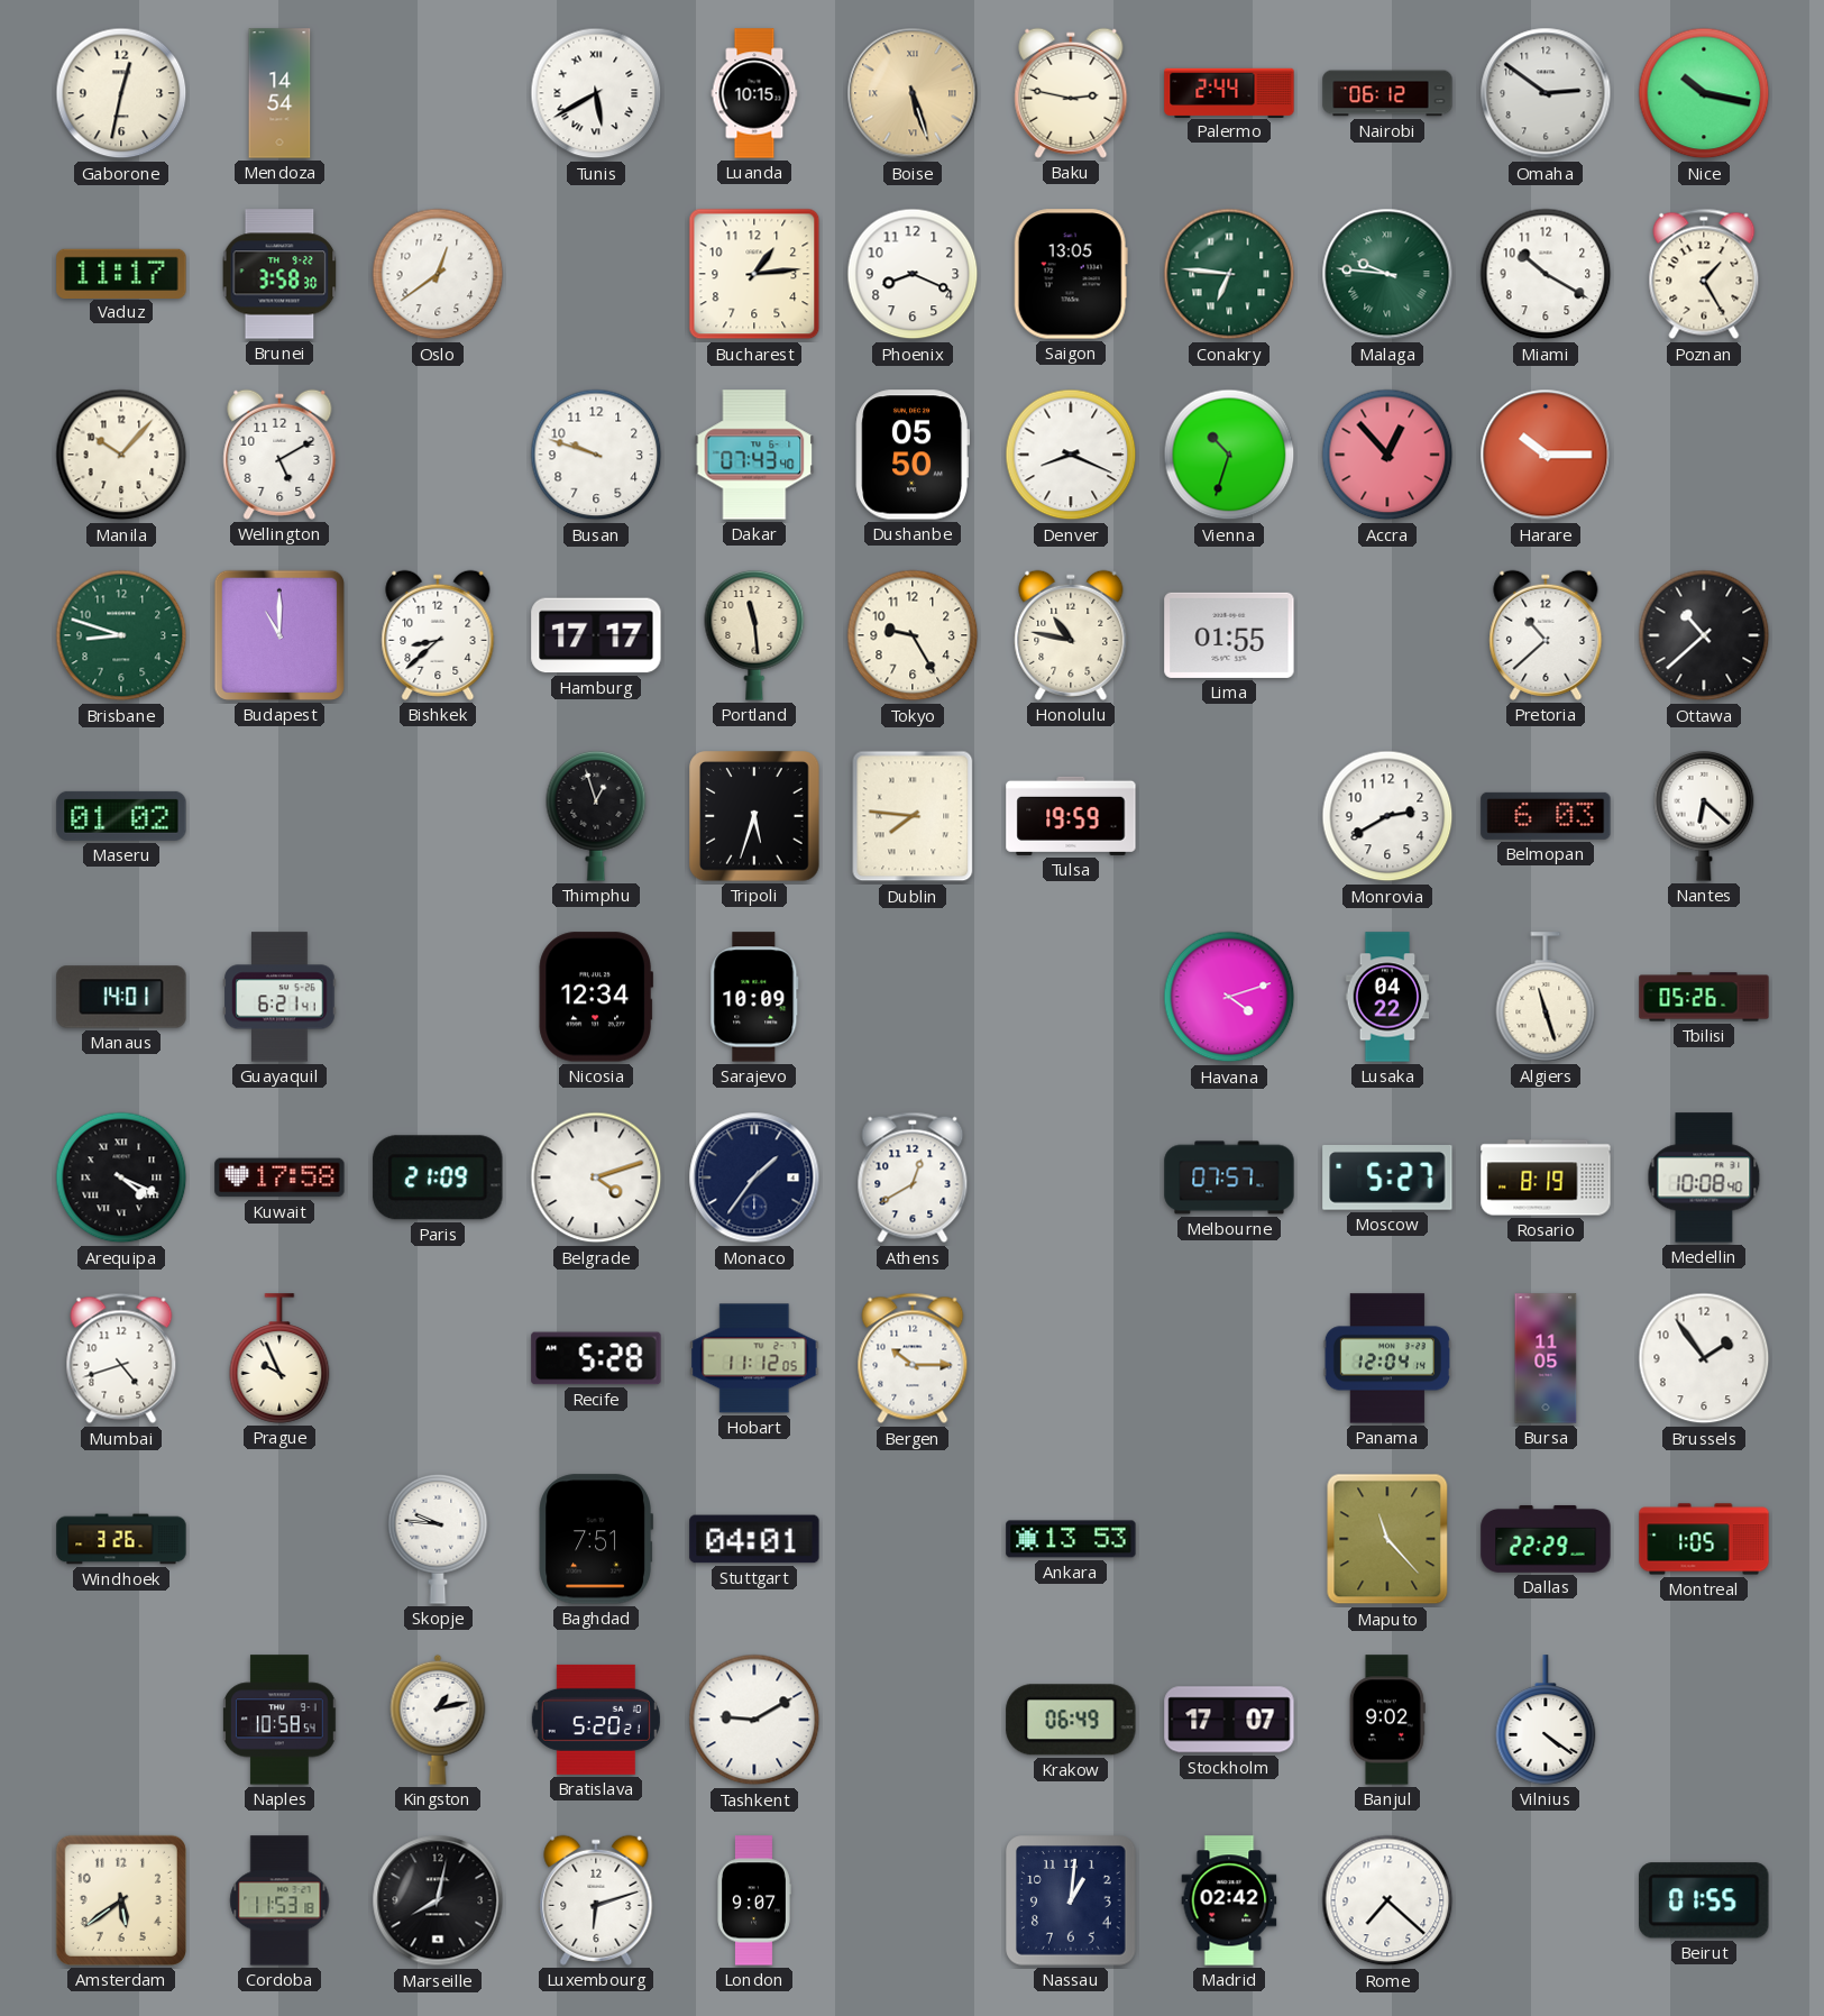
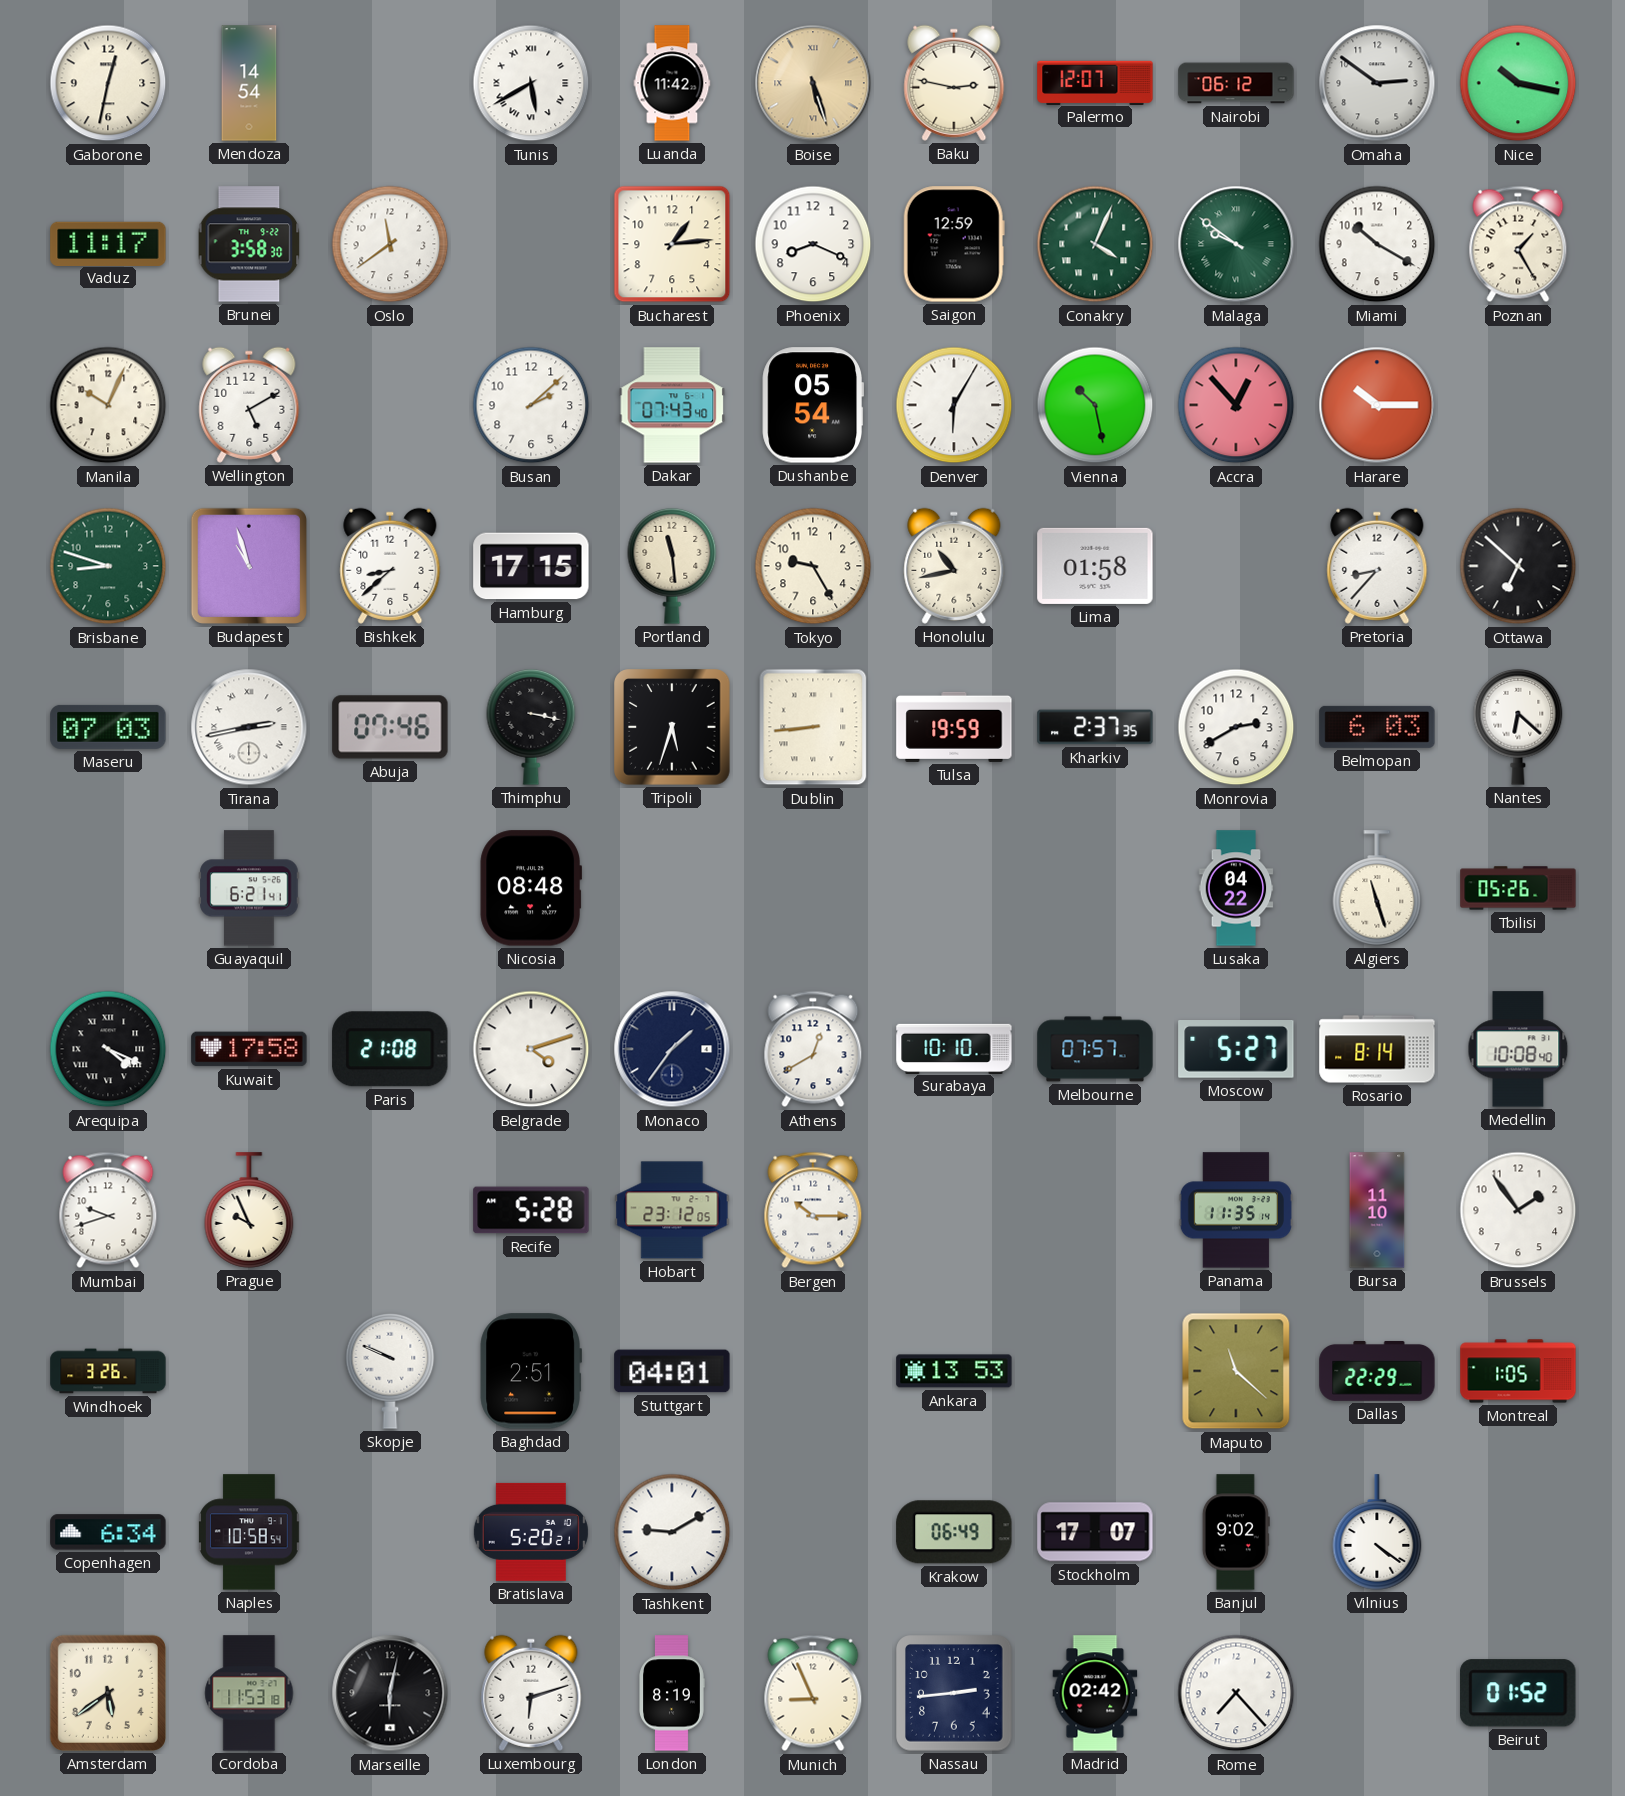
Luanda: 10:15 -> 11:42 (672, 83)
Palermo: 2:44 -> 12:07 (1095, 82)
Oslo: 12:39 -> 11:39 (390, 244)
Saigon: 13:05 -> 12:59 (954, 244)
Conakry: 6:46 -> 4:04 (1095, 244)
Malaga: 9:46 -> 9:51 (1236, 244)
Manila: 10:07 -> 10:04 (108, 405)
Busan: 9:48 -> 2:08 (531, 405)
Dushanbe: 05:50 -> 05:54 (812, 405)
Denver: 8:19 -> 6:05 (954, 405)
Vienna: 10:33 -> 10:28 (1095, 405)
Budapest: 11:00 -> 10:57 (249, 566)
Hamburg: 17:17 -> 17:15 (531, 566)
Honolulu: 10:47 -> 10:43 (954, 566)
Lima: 01:55 -> 01:58 (1095, 566)
Pretoria: 10:38 -> 8:37 (1377, 566)
Ottawa: 10:38 -> 6:52 (1518, 566)
Maseru: 01:02 -> 07:03 (108, 727)
Tirana: none -> 2:43 (249, 727)
Abuja: none -> 07:46 (390, 727)
Thimphu: 12:57 -> 3:17 (531, 727)
Dublin: 7:46 -> 8:44 (813, 727)
Kharkiv: none -> 2:37 (1095, 727)
Manaus: 14:01 -> none (121, 997)
Nicosia: 12:34 -> 08:48 (530, 888)
Sarajevo: 10:09 -> none (754, 997)
Havana: 4:12 -> none (1229, 997)
Paris: 21:09 -> 21:08 (390, 1049)
Surabaya: none -> 10:10 (954, 1048)
Rosario: 8:19 -> 8:14 (1377, 1049)
Mumbai: 4:42 -> 9:42 (108, 1210)
Hobart: 11:12 -> 23:12 (672, 1210)
Panama: 12:04 -> 11:35 (1236, 1210)
Bursa: 11:05 -> 11:10 (1377, 1210)
Skopje: 9:46 -> 9:49 (390, 1371)
Baghdad: 7:51 -> 2:51 (531, 1371)
Maputo: 11:23 -> 11:22 (1236, 1371)
Copenhagen: none -> 6:34 (108, 1532)
Kingston: 1:13 -> none (438, 1720)
Marseille: 8:02 -> 6:02 (390, 1693)
London: 9:07 -> 8:19 (672, 1693)
Munich: none -> 8:56 (813, 1693)
Nassau: 1:01 -> 2:44 (954, 1693)
Rome: 7:22 -> 7:23 (1236, 1693)
Beirut: 01:55 -> 01:52 (1518, 1693)
